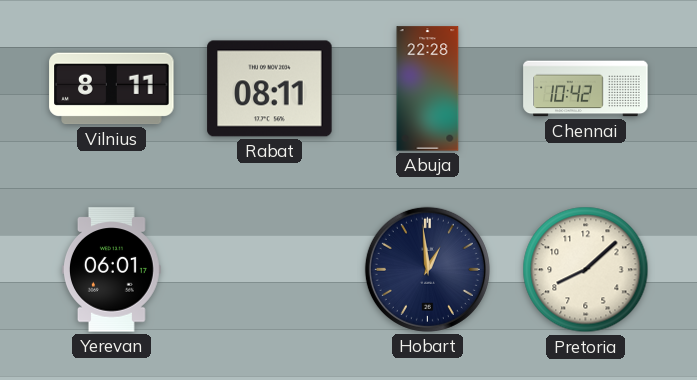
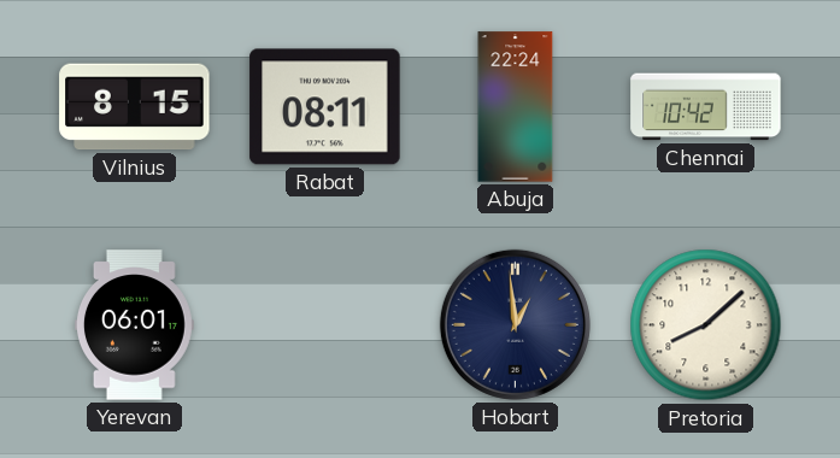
Vilnius: 8:11 -> 8:15 (135, 107)
Abuja: 22:28 -> 22:24 (516, 107)
